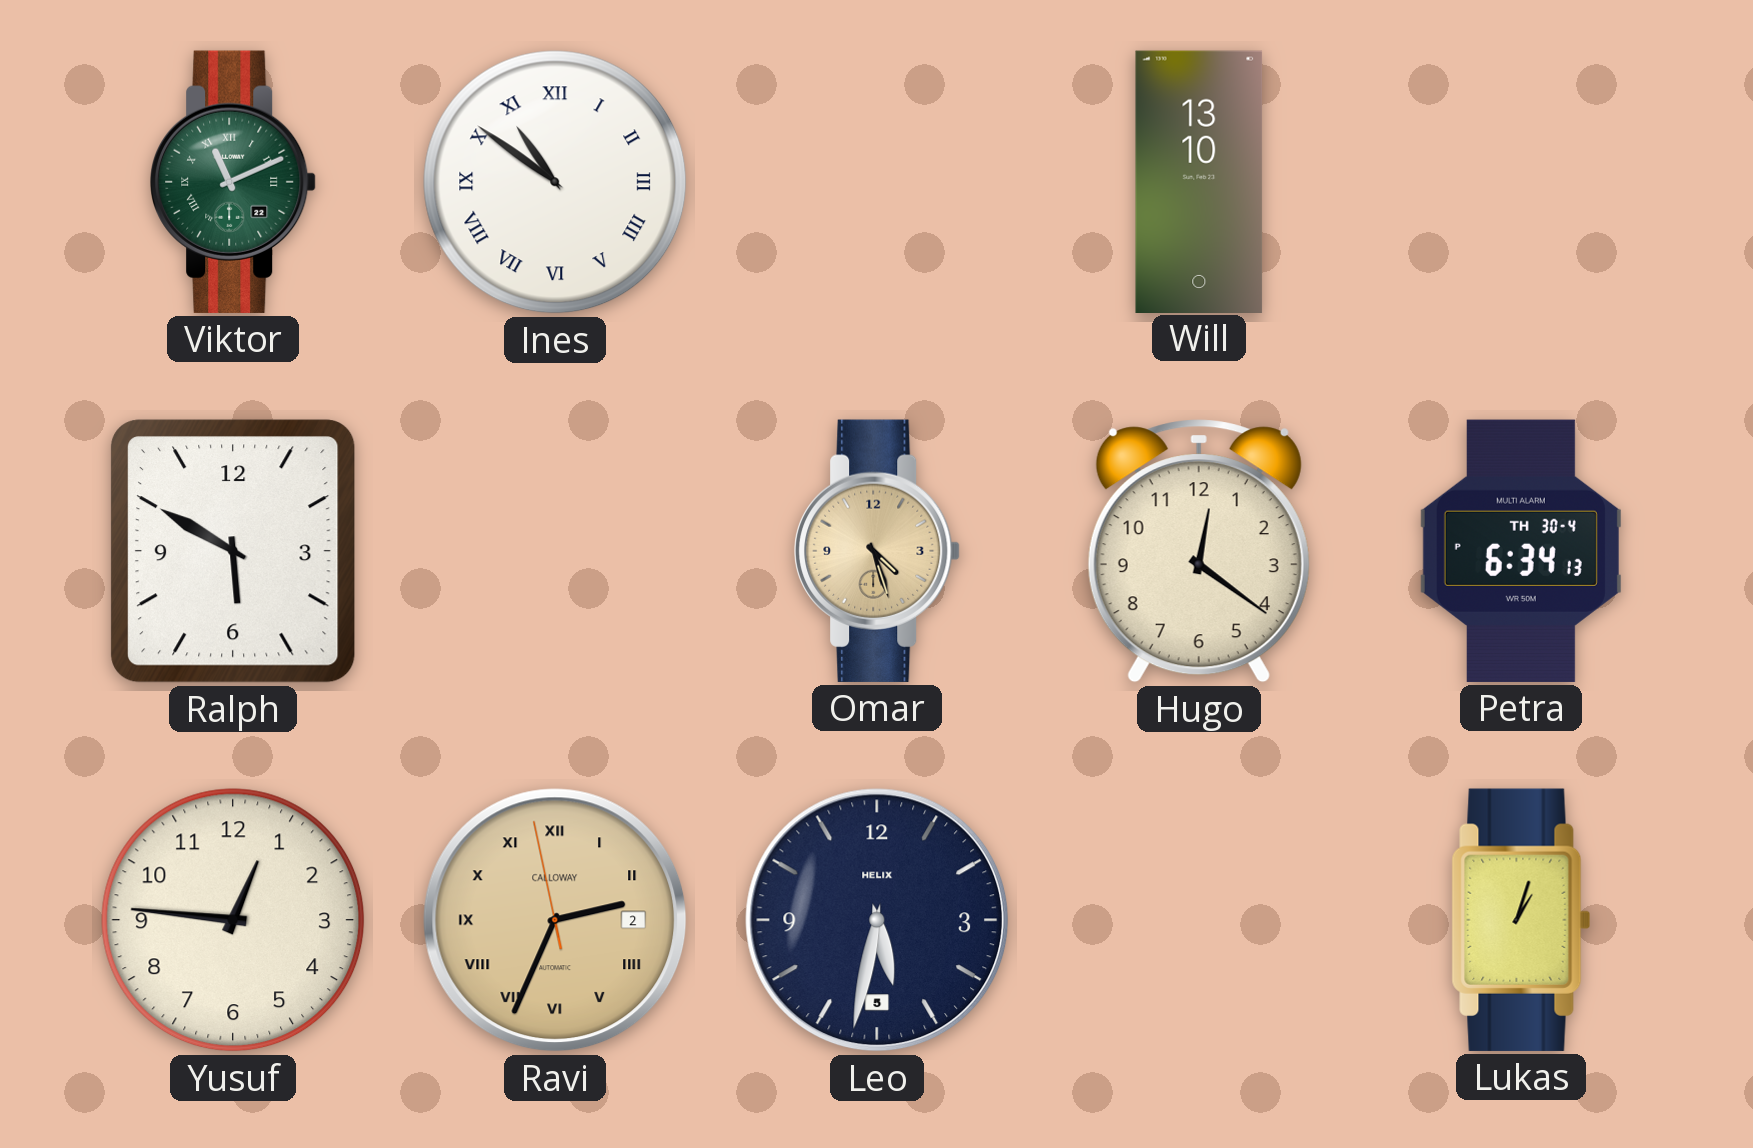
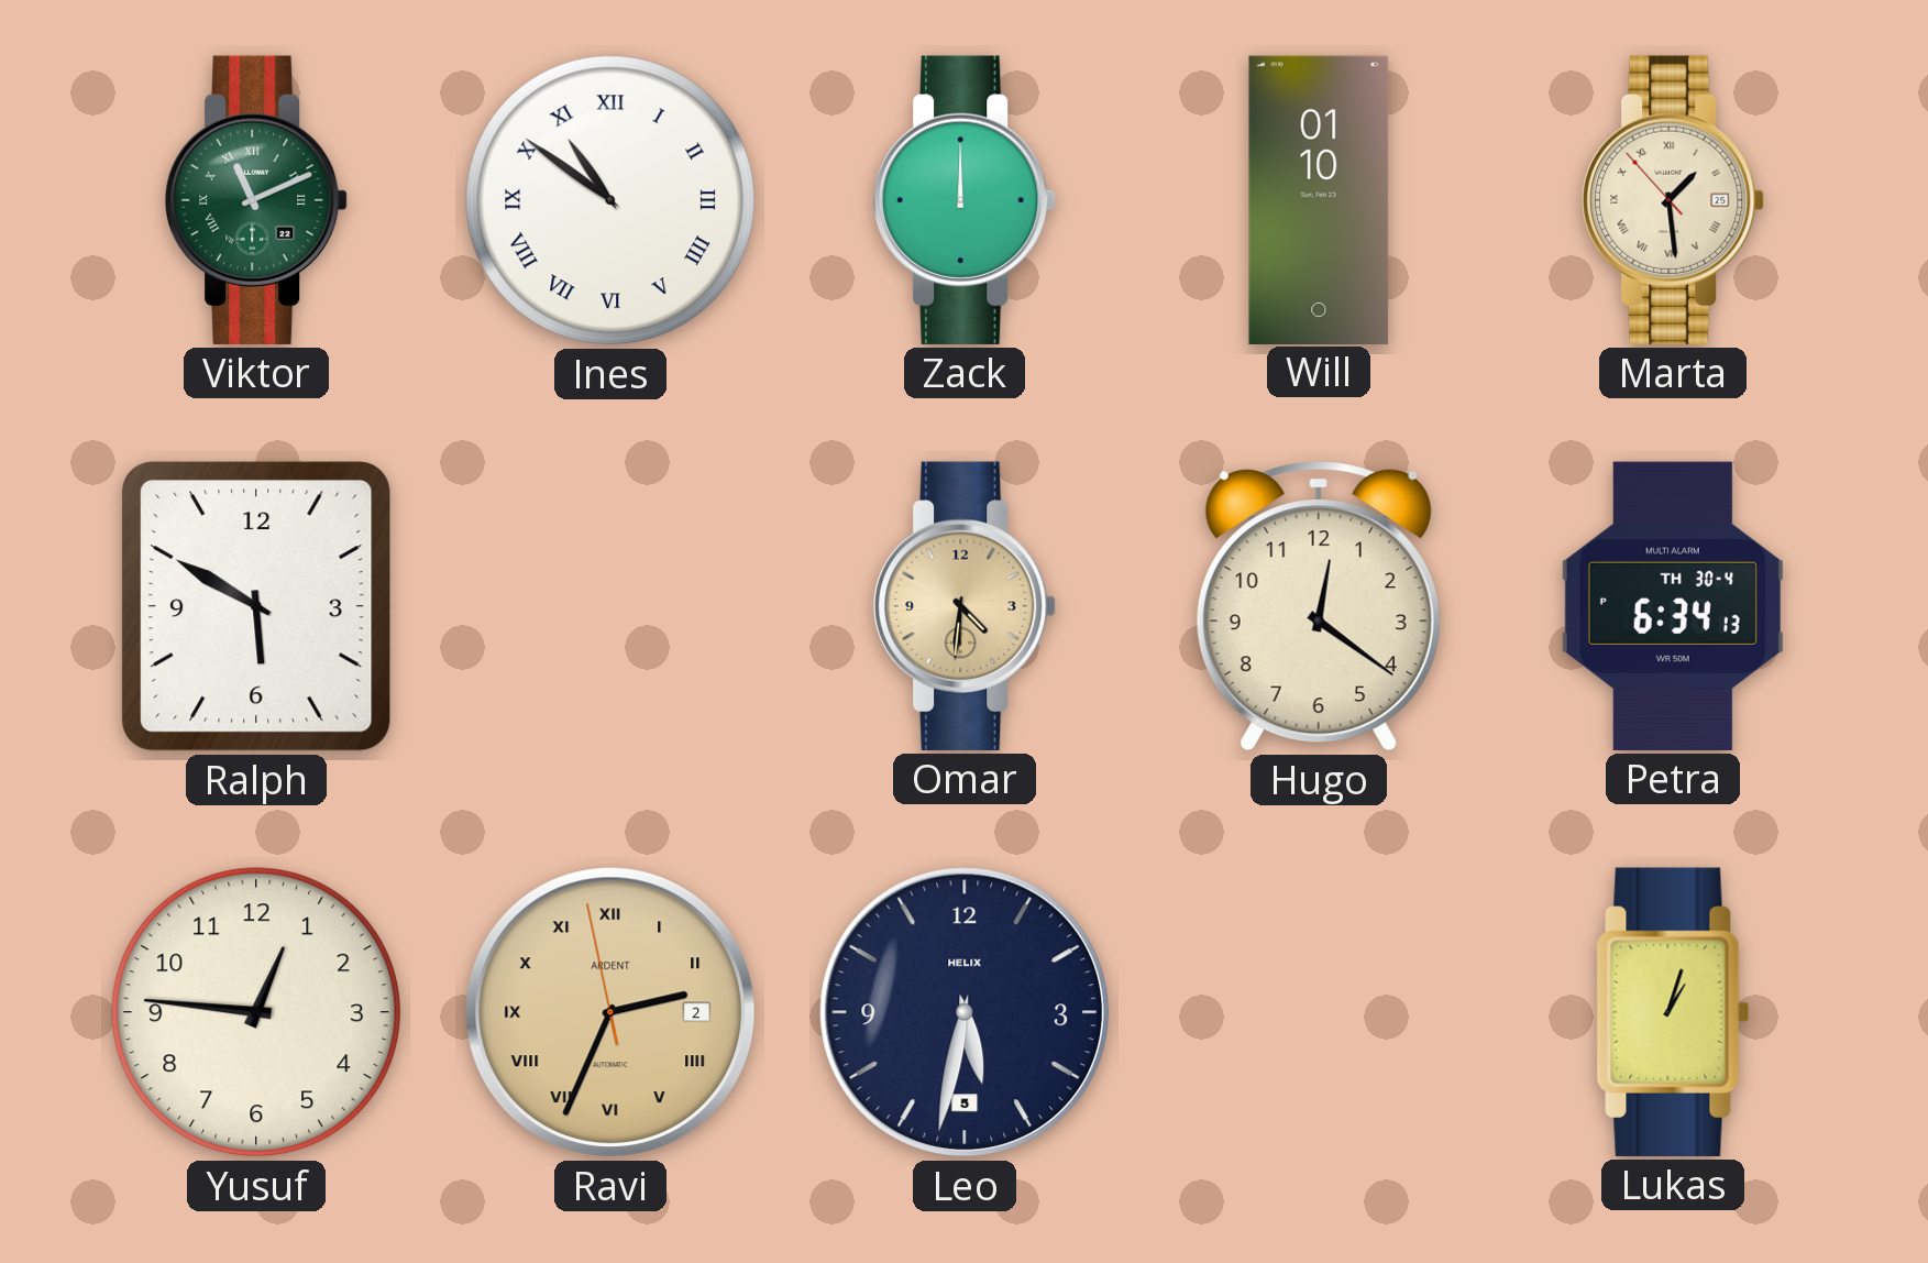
Zack: none -> 12:00 (965, 200)
Will: 13:10 -> 01:10 (1319, 199)
Marta: none -> 1:28 (1673, 200)
Omar: 4:27 -> 4:31 (965, 606)
Ravi brand: CALLOWAY -> ARDENT (610, 1012)
